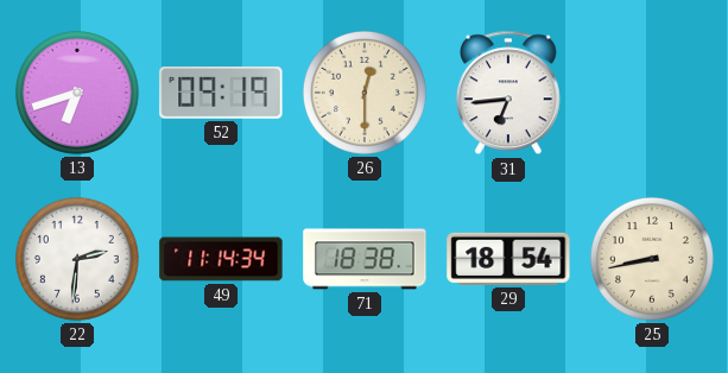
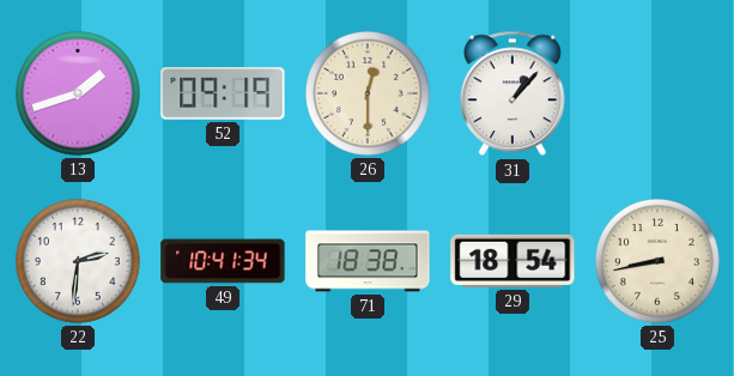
13: 6:42 -> 1:42 (78, 93)
31: 6:44 -> 1:07 (512, 93)
49: 11:14 -> 10:41 (223, 261)
